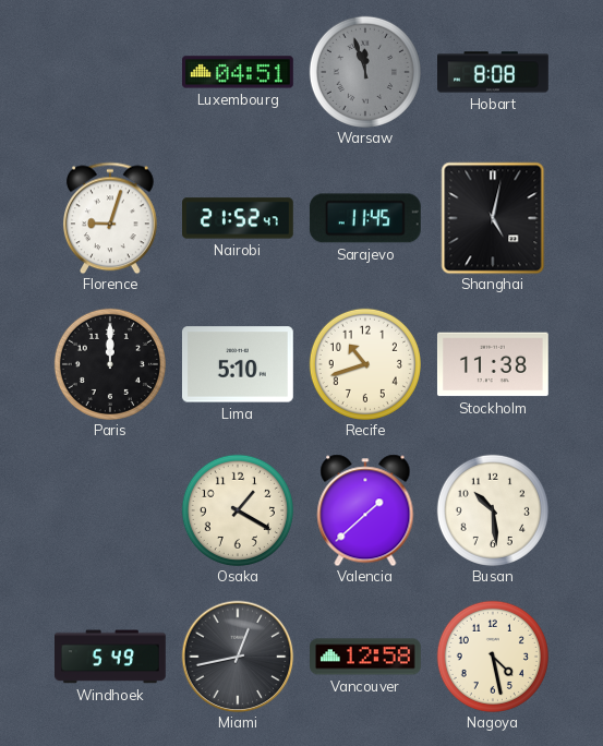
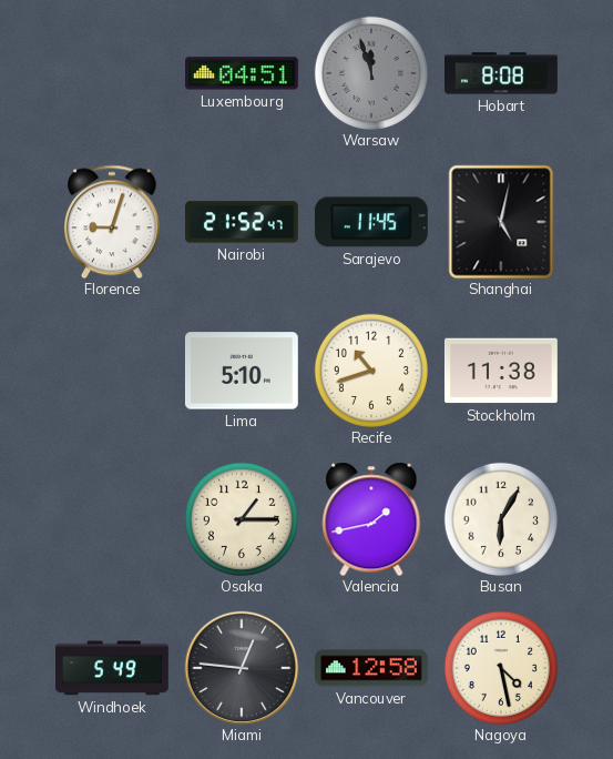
Paris: 12:00 -> none (110, 364)
Osaka: 1:20 -> 1:15 (242, 519)
Valencia: 1:38 -> 1:43 (371, 519)
Busan: 10:29 -> 6:05 (501, 519)
Miami: 12:43 -> 12:46 (242, 668)
